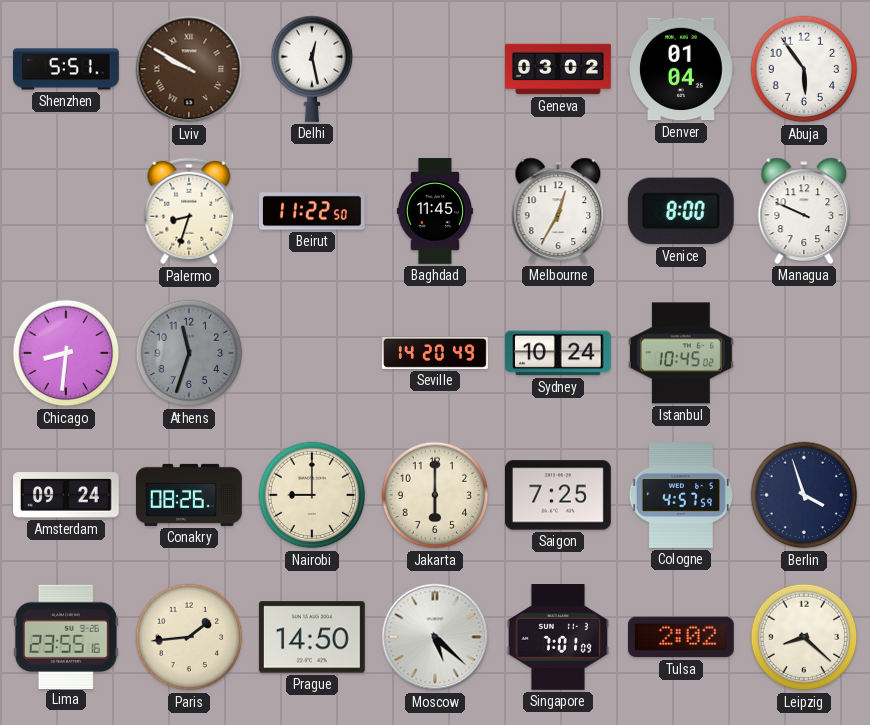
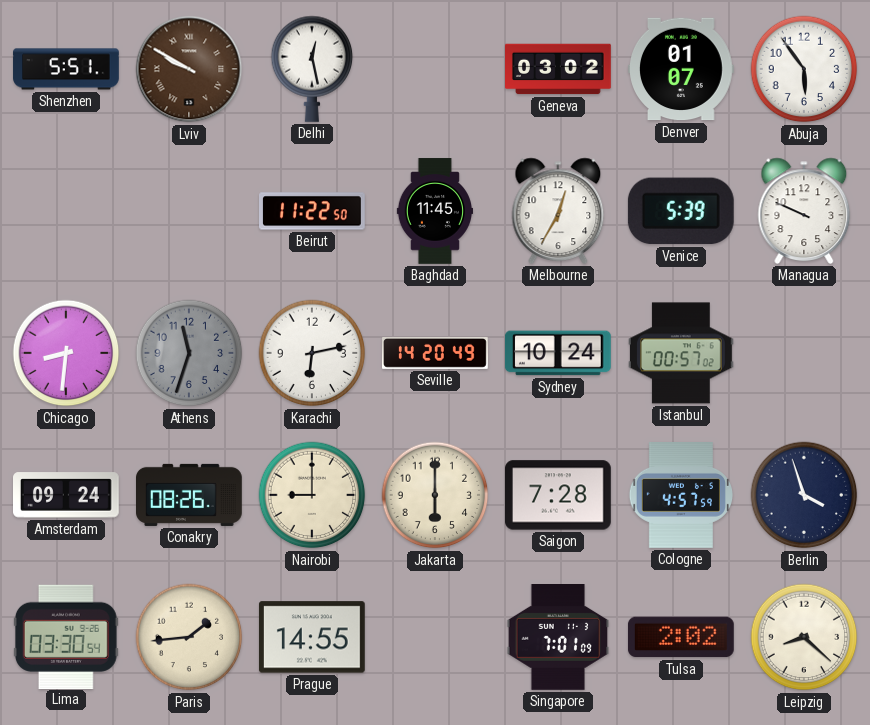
Denver: 01:04 -> 01:07 (682, 69)
Palermo: 8:33 -> none (189, 211)
Venice: 8:00 -> 5:39 (681, 211)
Karachi: none -> 6:13 (312, 353)
Istanbul: 10:45 -> 00:57 (682, 353)
Saigon: 7:25 -> 7:28 (559, 495)
Lima: 23:55 -> 03:30 (66, 636)
Prague: 14:50 -> 14:55 (312, 637)
Moscow: 5:22 -> none (435, 637)
